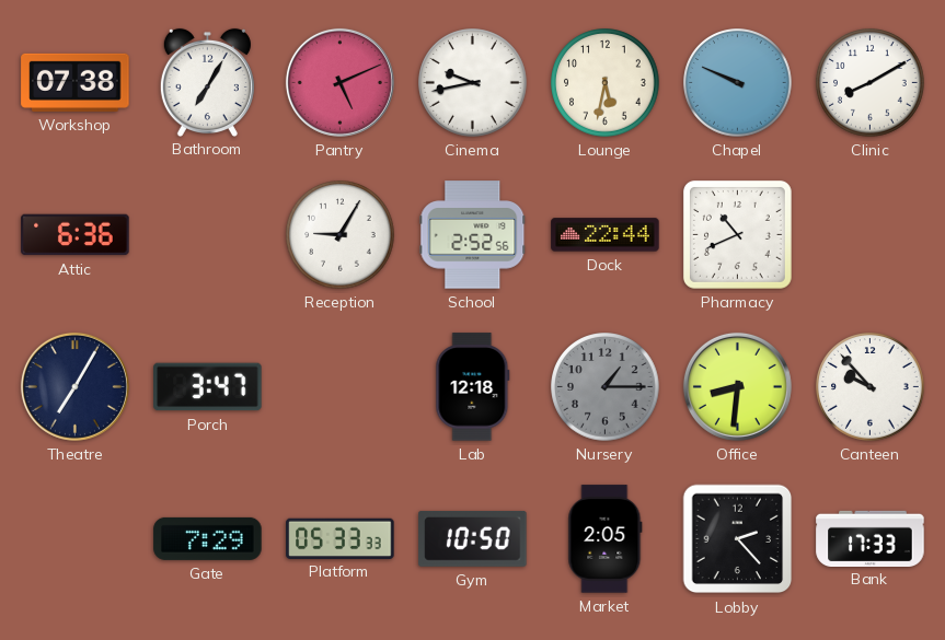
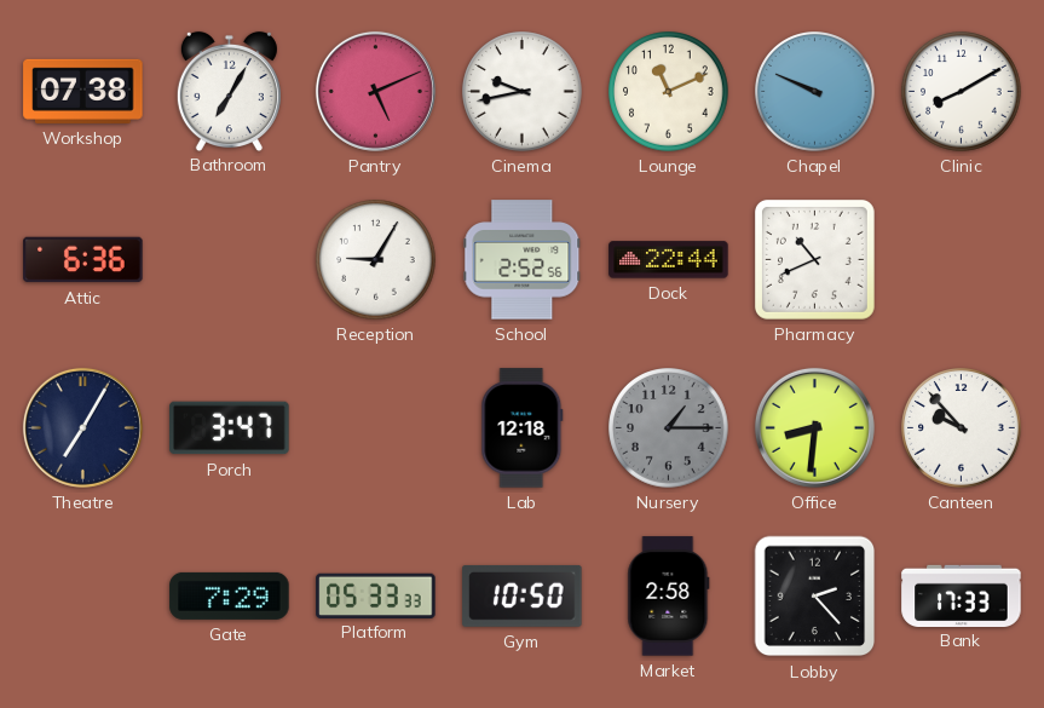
Lounge: 5:32 -> 11:11 (669, 92)
Market: 2:05 -> 2:58 (669, 597)
